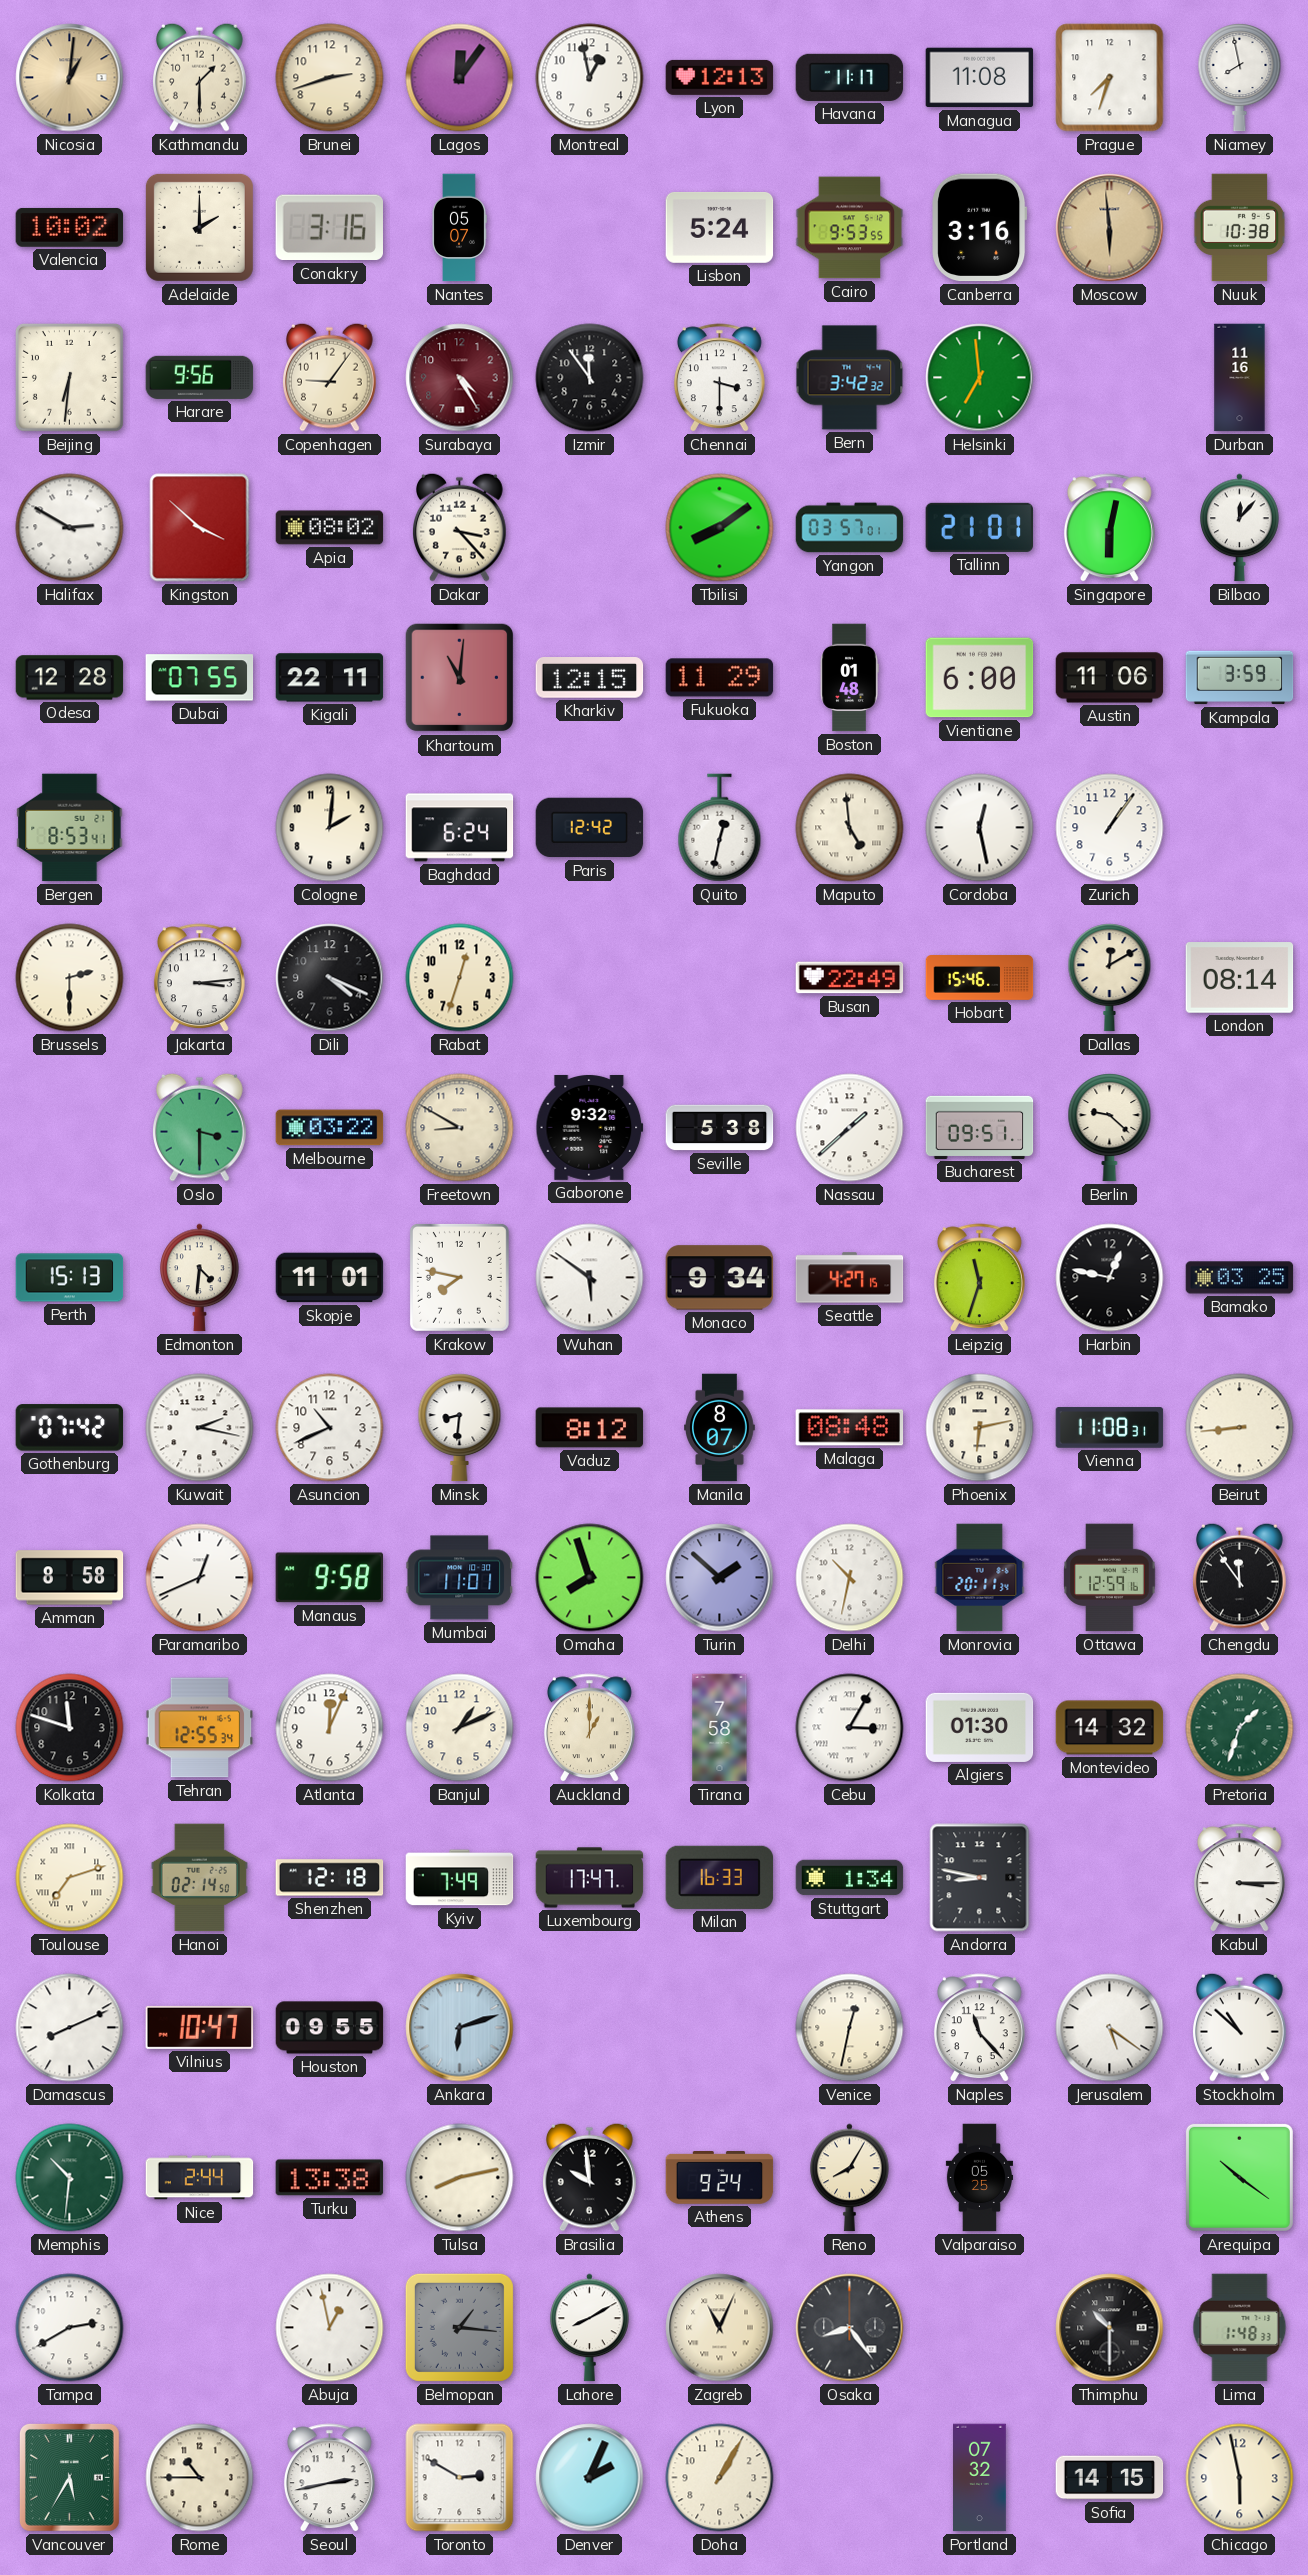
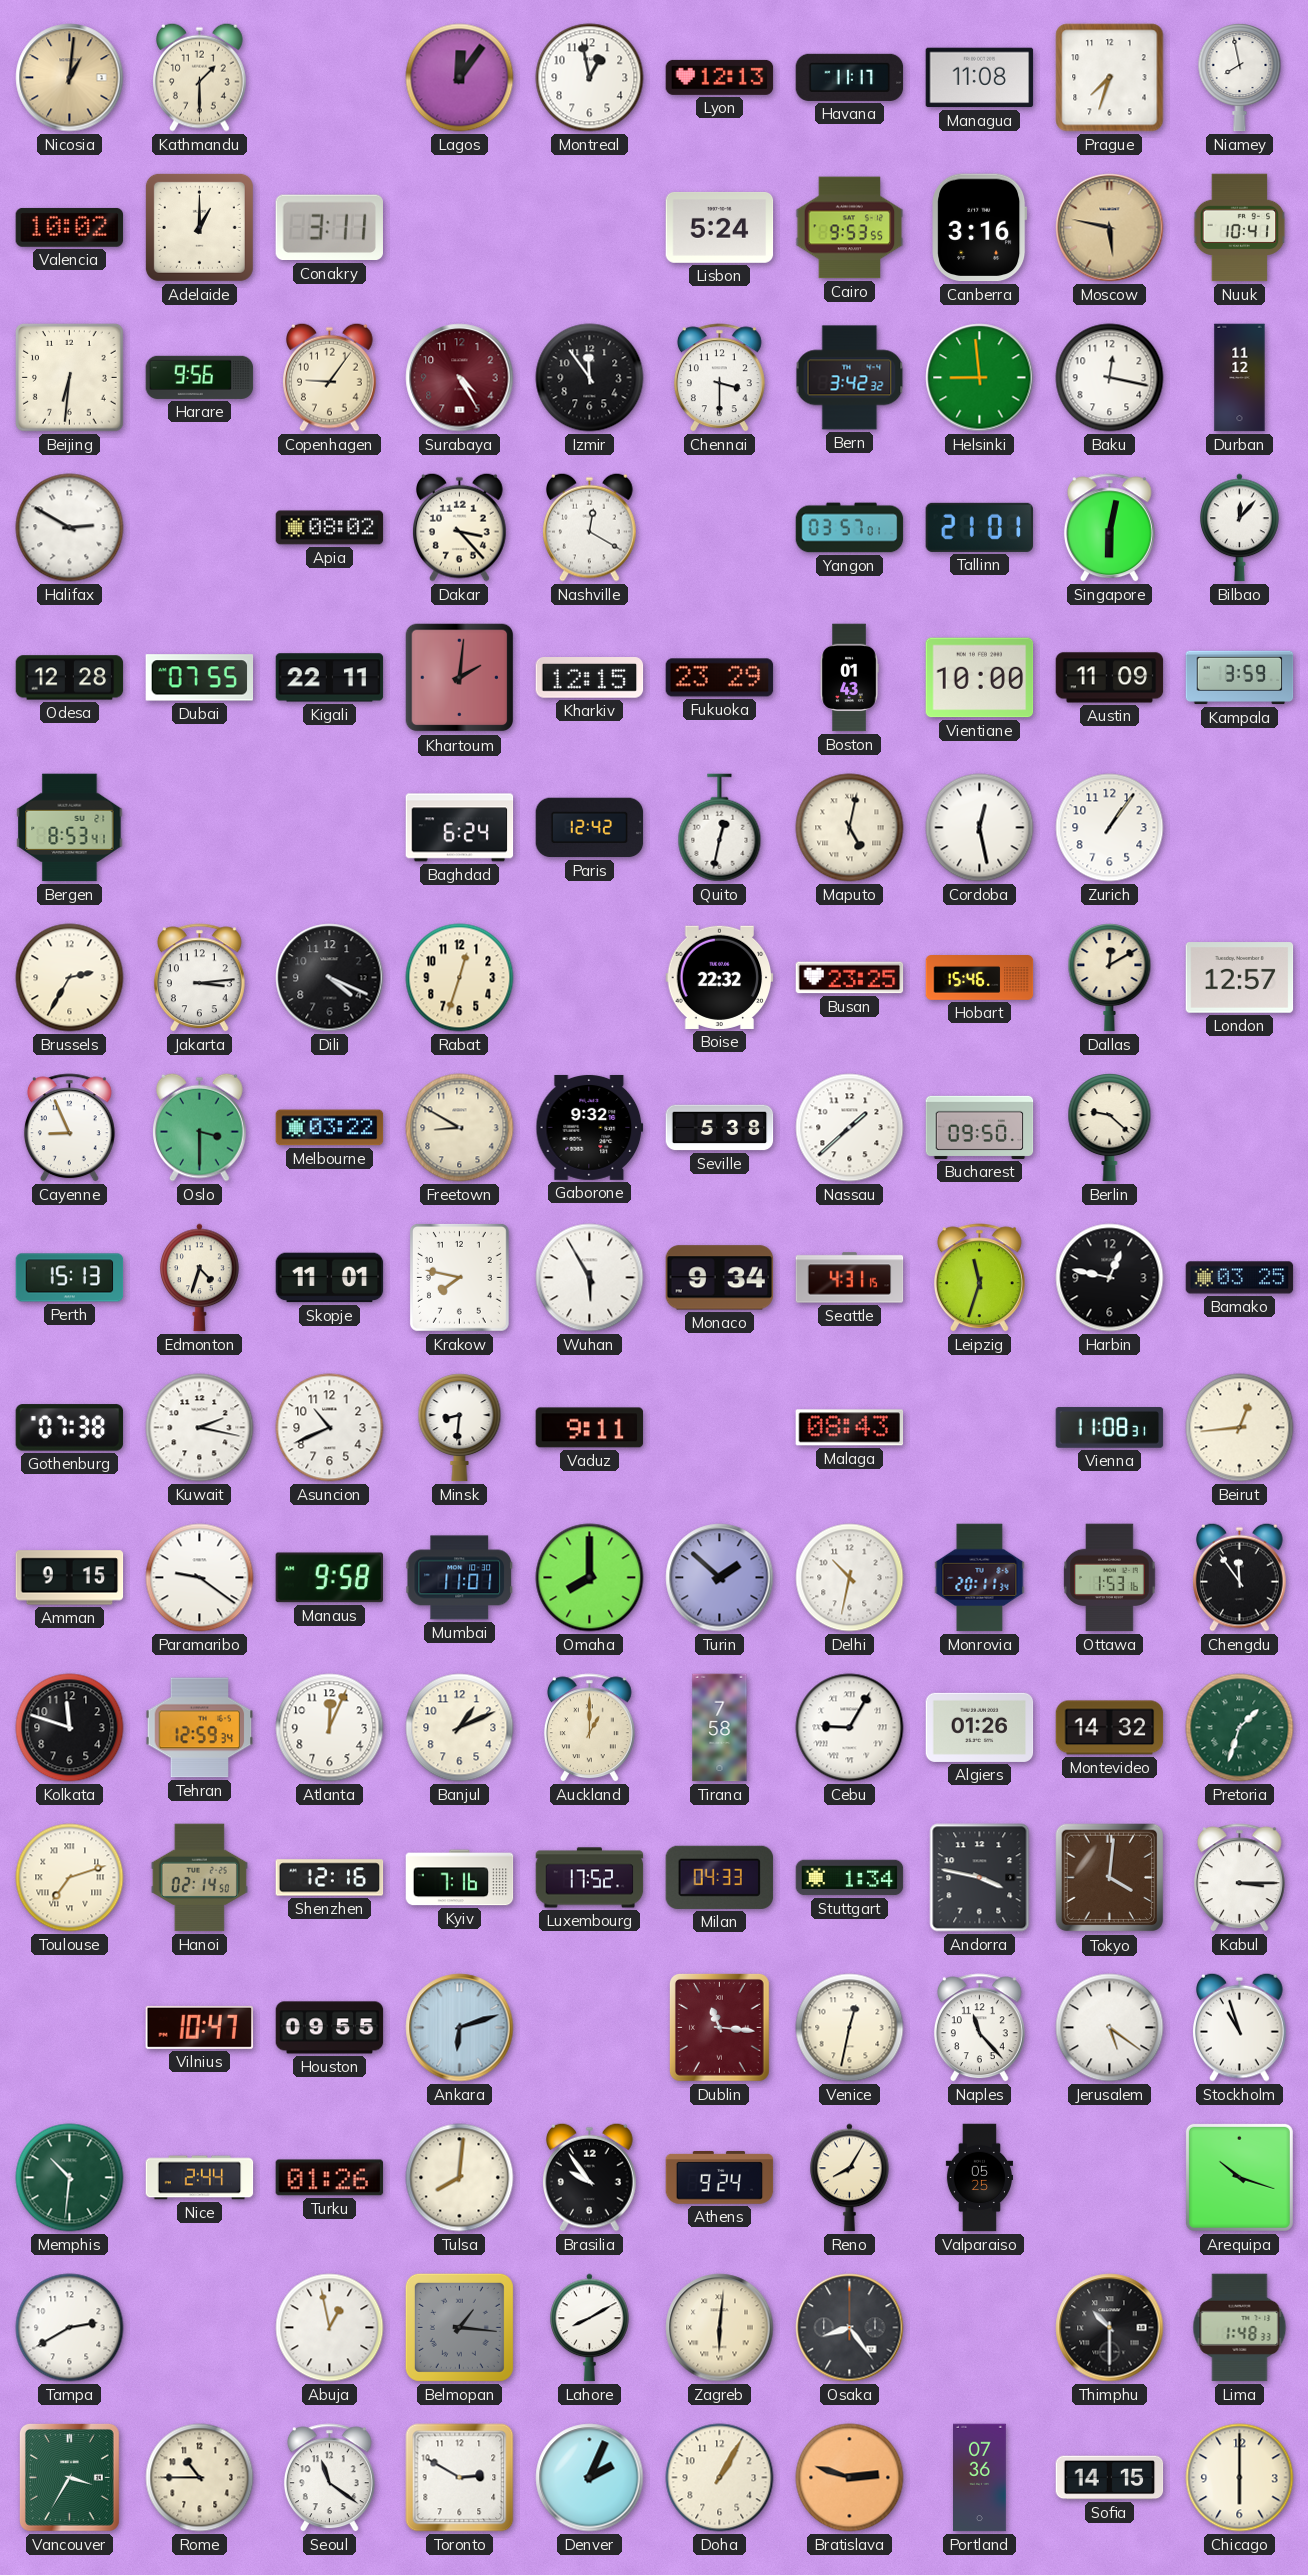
Brunei: 2:42 -> none (330, 78)
Adelaide: 2:00 -> 1:00 (199, 227)
Conakry: 3:16 -> 3:11 (329, 228)
Nantes: 05:07 -> none (459, 228)
Moscow: 5:59 -> 5:47 (1110, 228)
Nuuk: 10:38 -> 10:41 (1240, 228)
Helsinki: 6:59 -> 8:59 (980, 378)
Baku: none -> 12:17 (1110, 378)
Durban: 11:16 -> 11:12 (1240, 378)
Kingston: 3:52 -> none (200, 528)
Nashville: none -> 12:20 (590, 527)
Tbilisi: 8:09 -> none (720, 528)
Khartoum: 11:01 -> 2:01 (460, 678)
Fukuoka: 11:29 -> 23:29 (720, 678)
Boston: 01:48 -> 01:43 (849, 678)
Vientiane: 6:00 -> 10:00 (980, 678)
Austin: 11:06 -> 11:09 (1110, 678)
Cologne: 2:01 -> none (330, 828)
Maputo: 4:59 -> 5:02 (850, 828)
Brussels: 2:30 -> 2:35 (70, 978)
Boise: none -> 22:32 (720, 977)
Busan: 22:49 -> 23:25 (850, 978)
London: 08:14 -> 12:57 (1240, 978)
Cayenne: none -> 8:56 (69, 1128)
Bucharest: 09:51 -> 09:50 (980, 1127)
Edmonton: 4:31 -> 4:33 (200, 1278)
Wuhan: 5:51 -> 5:55 (590, 1278)
Seattle: 4:27 -> 4:31 (850, 1278)
Gothenburg: 07:42 -> 07:38 (70, 1428)
Vaduz: 8:12 -> 9:11 (590, 1428)
Manila: 8:07 -> none (720, 1428)
Malaga: 08:48 -> 08:43 (850, 1428)
Phoenix: 6:13 -> none (980, 1428)
Beirut: 8:44 -> 12:44 (1240, 1428)
Amman: 8:58 -> 9:15 (70, 1578)
Paramaribo: 12:41 -> 9:21 (200, 1578)
Omaha: 7:57 -> 8:00 (590, 1578)
Ottawa: 12:59 -> 1:53 (1110, 1578)
Tehran: 12:55 -> 12:59 (200, 1728)
Cebu: 3:05 -> 9:05 (850, 1728)
Algiers: 01:30 -> 01:26 (980, 1727)
Shenzhen: 12:18 -> 12:16 (330, 1878)
Kyiv: 7:49 -> 7:16 (460, 1878)
Luxembourg: 17:47 -> 17:52 (590, 1878)
Milan: 16:33 -> 04:33 (720, 1877)
Andorra: 8:47 -> 3:47 (980, 1878)
Tokyo: none -> 4:01 (1110, 1878)
Damascus: 8:11 -> none (70, 2028)
Dublin: none -> 11:16 (719, 2027)
Stockholm: 10:52 -> 10:57 (1240, 2027)
Turku: 13:38 -> 01:26 (330, 2178)
Tulsa: 8:13 -> 8:01 (460, 2178)
Brasilia: 9:59 -> 9:54 (590, 2177)
Arequipa: 10:21 -> 10:18 (1239, 2177)
Zagreb: 11:04 -> 6:01 (720, 2328)
Vancouver: 5:35 -> 3:35 (69, 2477)
Seoul: 2:43 -> 11:21 (329, 2478)
Bratislava: none -> 2:48 (850, 2478)
Portland: 07:32 -> 07:36 (980, 2478)
Chicago: 5:58 -> 6:00 (1240, 2478)
